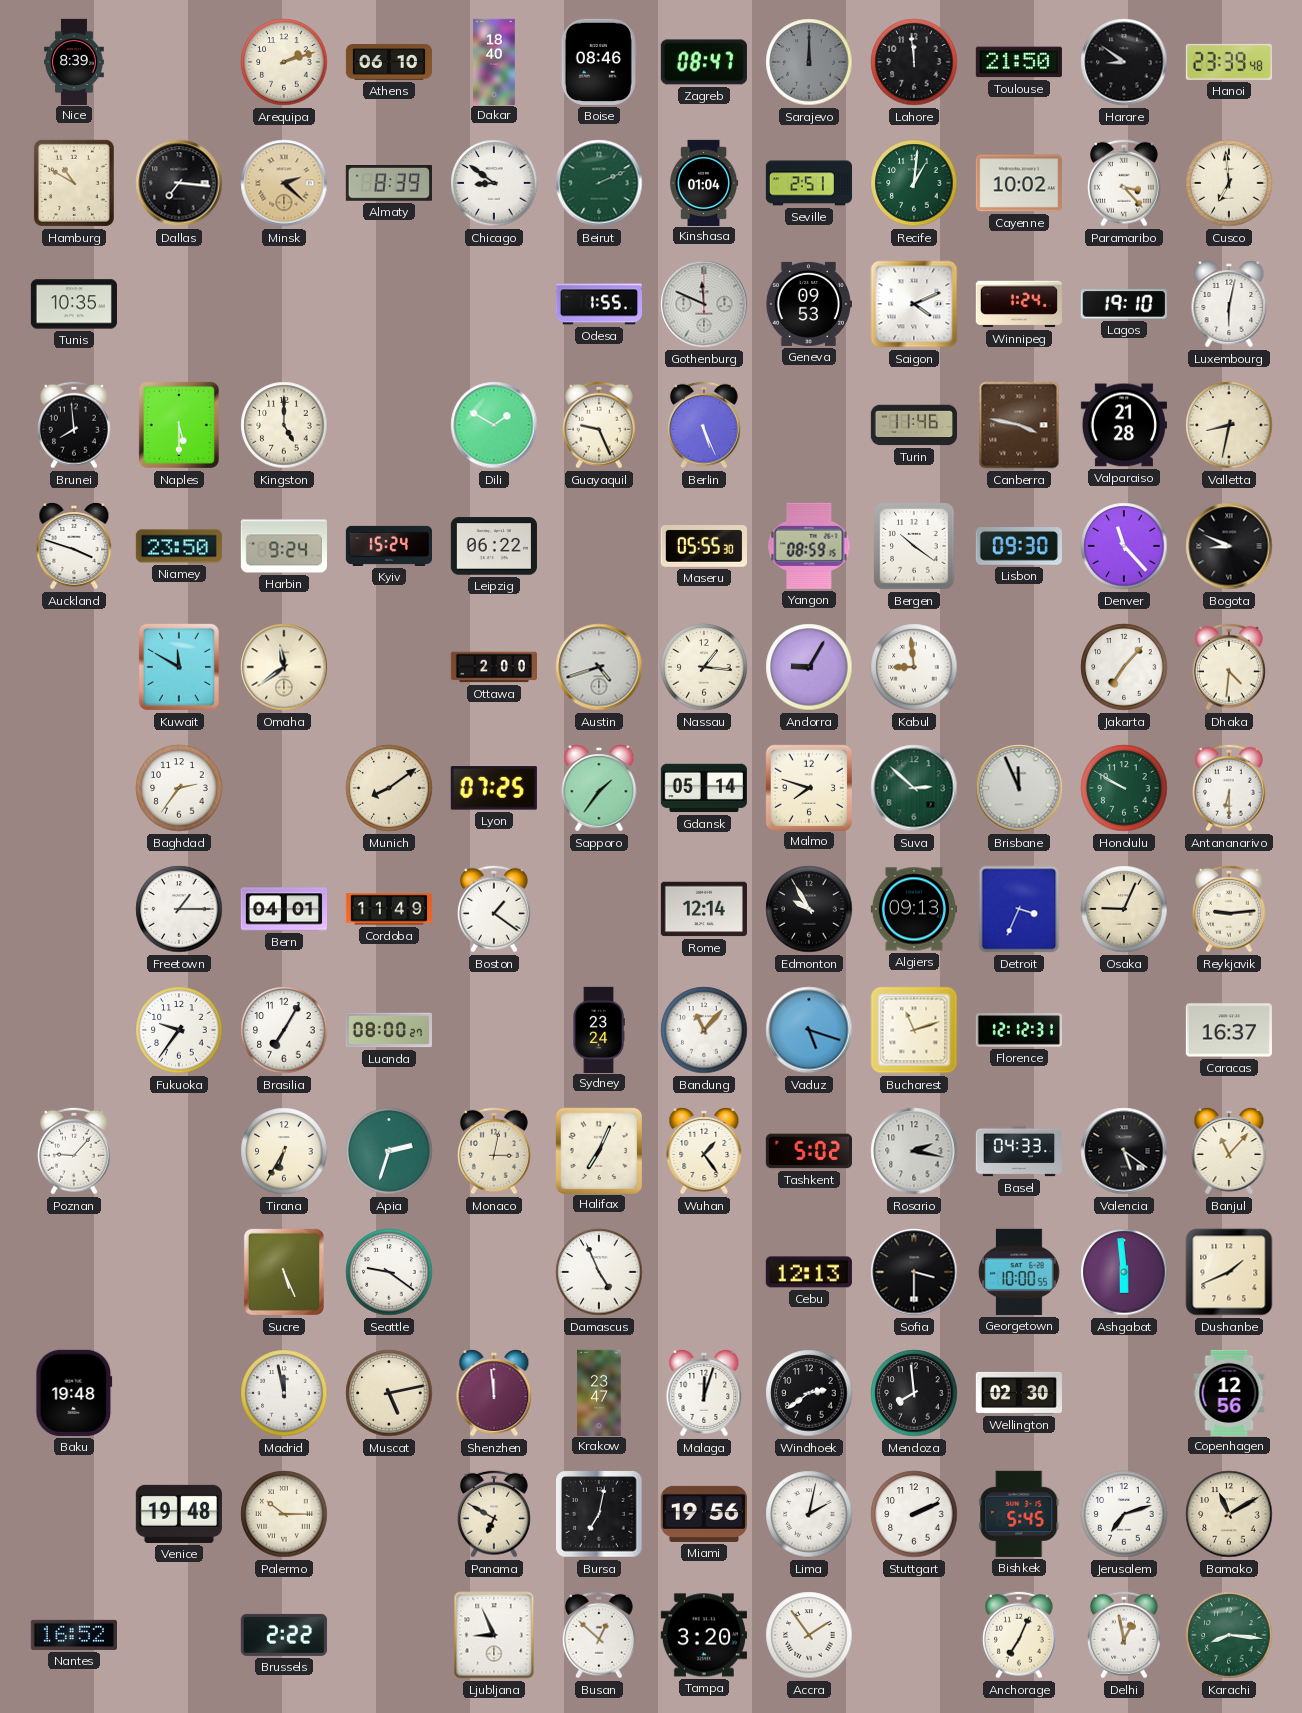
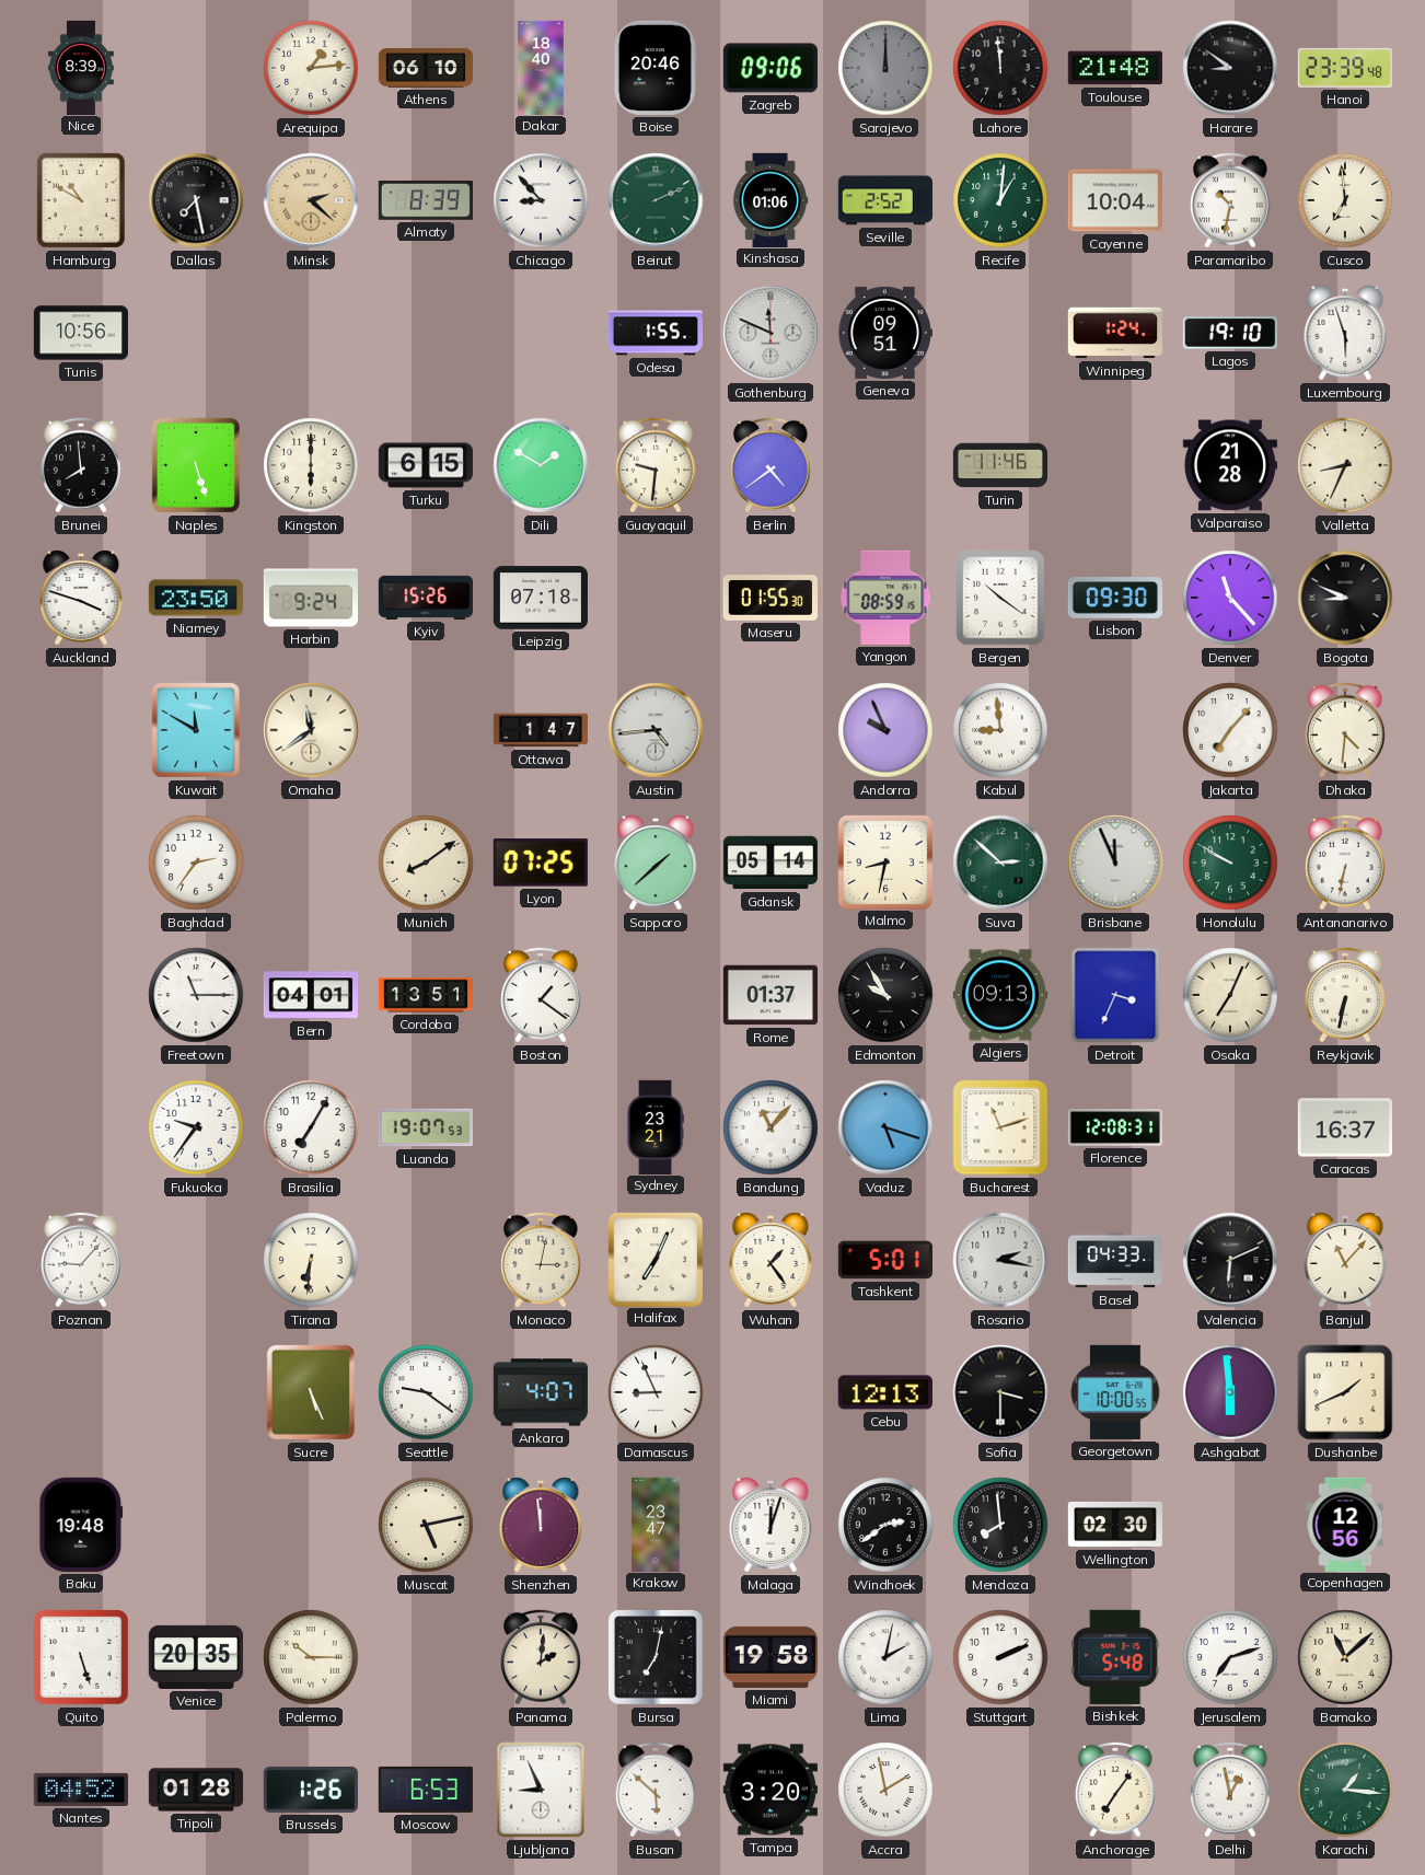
Arequipa: 2:12 -> 1:14 (311, 68)
Boise: 08:46 -> 20:46 (656, 68)
Zagreb: 08:47 -> 09:06 (771, 68)
Toulouse: 21:50 -> 21:48 (1115, 68)
Dallas: 7:16 -> 7:28 (196, 200)
Chicago: 8:51 -> 8:53 (541, 200)
Kinshasa: 01:04 -> 01:06 (771, 199)
Seville: 2:51 -> 2:52 (884, 200)
Cayenne: 10:02 -> 10:04 (1115, 200)
Paramaribo: 3:23 -> 10:32 (1231, 200)
Tunis: 10:35 -> 10:56 (81, 333)
Geneva: 09:53 -> 09:51 (884, 333)
Saigon: 4:11 -> none (914, 304)
Luxembourg: 6:02 -> 5:57 (1345, 333)
Naples: 5:30 -> 5:27 (196, 465)
Kingston: 5:00 -> 6:00 (311, 465)
Turku: none -> 6:15 (426, 465)
Guayaquil: 9:26 -> 9:31 (657, 465)
Berlin: 5:26 -> 4:39 (772, 465)
Canberra: 3:47 -> none (1019, 425)
Valletta: 8:32 -> 8:34 (1345, 465)
Kyiv: 15:24 -> 15:26 (425, 598)
Leipzig: 06:22 -> 07:18 (541, 598)
Maseru: 05:55 -> 01:55 (771, 599)
Ottawa: 2:00 -> 1:47 (540, 730)
Austin: 4:42 -> 4:44 (656, 730)
Nassau: 1:16 -> none (704, 667)
Andorra: 9:05 -> 9:56 (885, 730)
Sapporo: 1:36 -> 1:38 (656, 863)
Malmo: 7:48 -> 8:32 (884, 861)
Antananarivo: 6:30 -> 6:32 (1346, 863)
Freetown: 1:15 -> 11:15 (196, 995)
Cordoba: 11:49 -> 13:51 (425, 995)
Rome: 12:14 -> 01:37 (771, 995)
Osaka: 9:04 -> 7:04 (1230, 995)
Reykjavik: 9:14 -> 6:32 (1346, 995)
Luanda: 08:00 -> 19:07 (425, 1127)
Sydney: 23:24 -> 23:21 (656, 1126)
Florence: 12:12 -> 12:08 (1114, 1127)
Tirana: 6:35 -> 6:31 (311, 1260)
Apia: 2:33 -> none (389, 1151)
Tashkent: 5:02 -> 5:01 (885, 1260)
Valencia: 5:21 -> 6:11 (1230, 1260)
Ankara: none -> 4:07 (541, 1392)
Damascus: 4:56 -> 8:56 (656, 1392)
Madrid: 11:58 -> none (284, 1393)
Quito: none -> 5:27 (82, 1658)
Venice: 19:48 -> 20:35 (196, 1657)
Panama: 6:50 -> 2:01 (542, 1657)
Miami: 19:56 -> 19:58 (771, 1657)
Bishkek: 5:45 -> 5:48 (1115, 1657)
Bamako: 11:10 -> 11:08 (1345, 1657)
Nantes: 16:52 -> 04:52 (81, 1790)
Tripoli: none -> 01:28 (195, 1790)
Brussels: 2:22 -> 1:26 (311, 1790)
Moscow: none -> 6:53 (426, 1790)
Busan: 12:52 -> 5:52 (657, 1790)
Accra: 1:54 -> 1:58 (885, 1790)
Anchorage: 7:04 -> 7:06 (1116, 1790)
Karachi: 8:16 -> 1:16 (1345, 1790)
